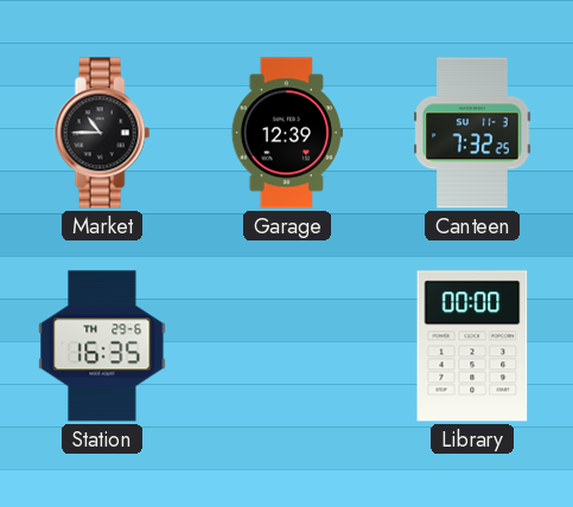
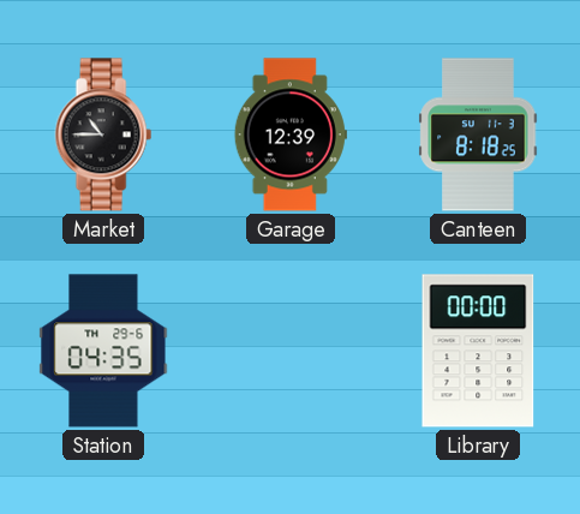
Canteen: 7:32 -> 8:18 (478, 135)
Station: 16:35 -> 04:35 (103, 351)
